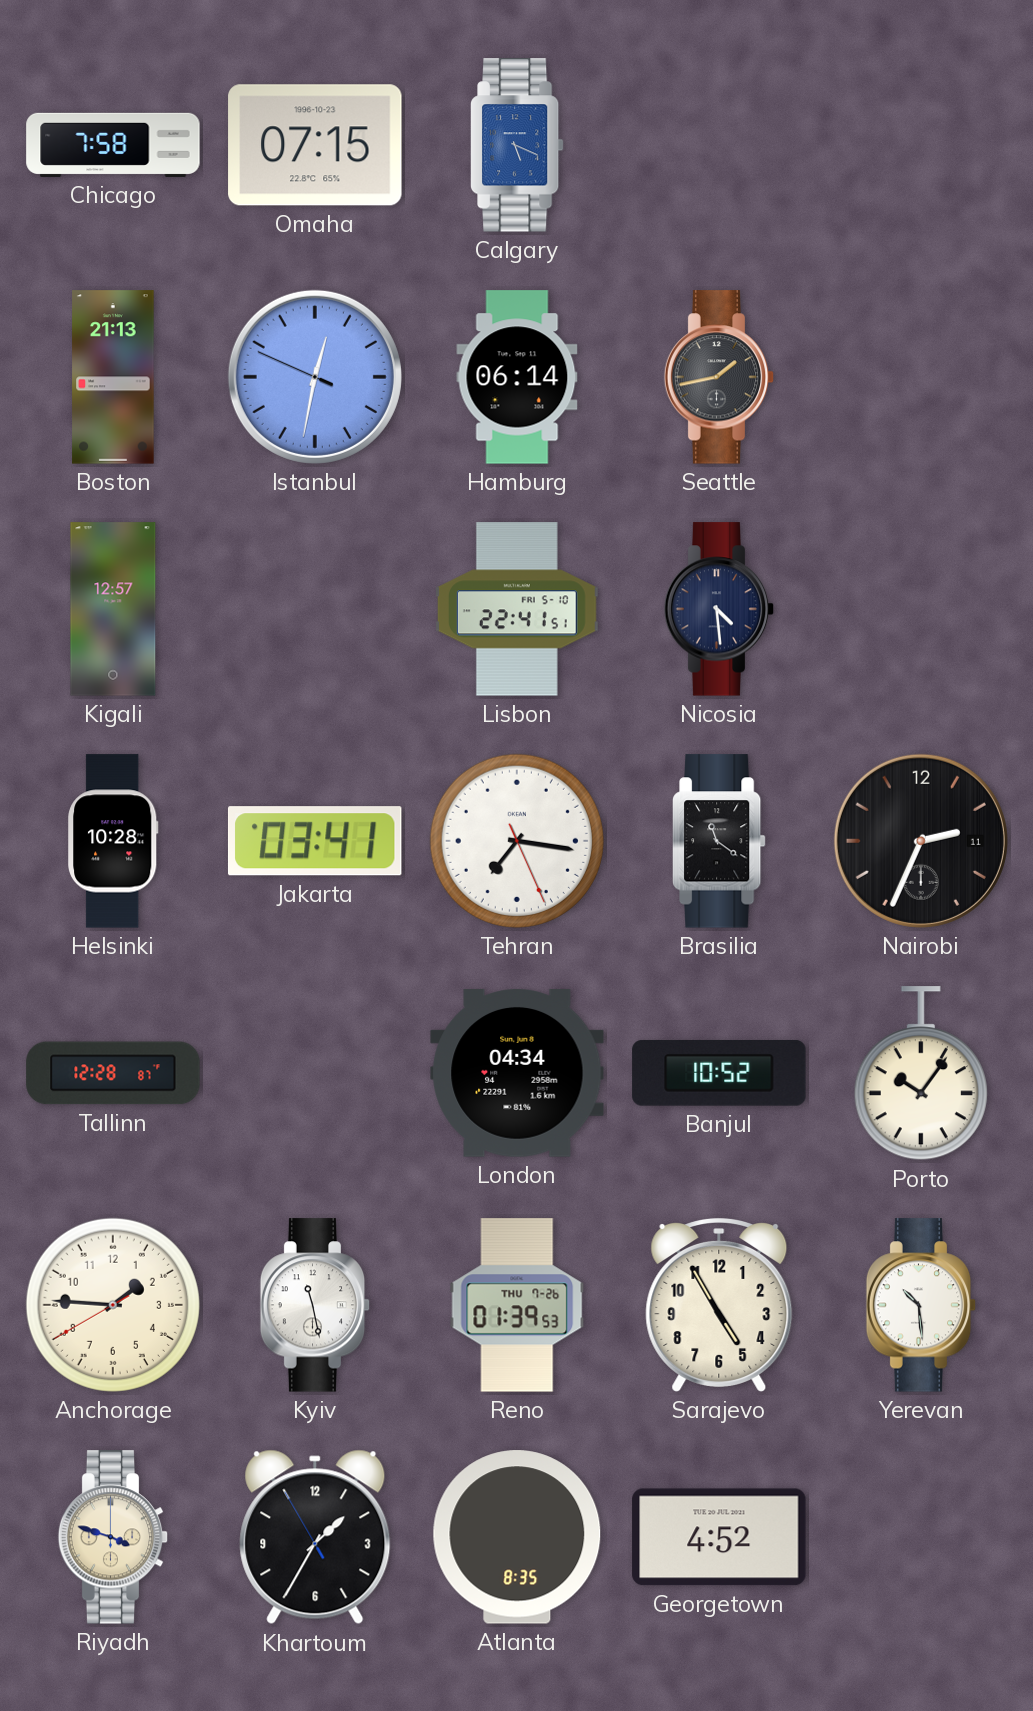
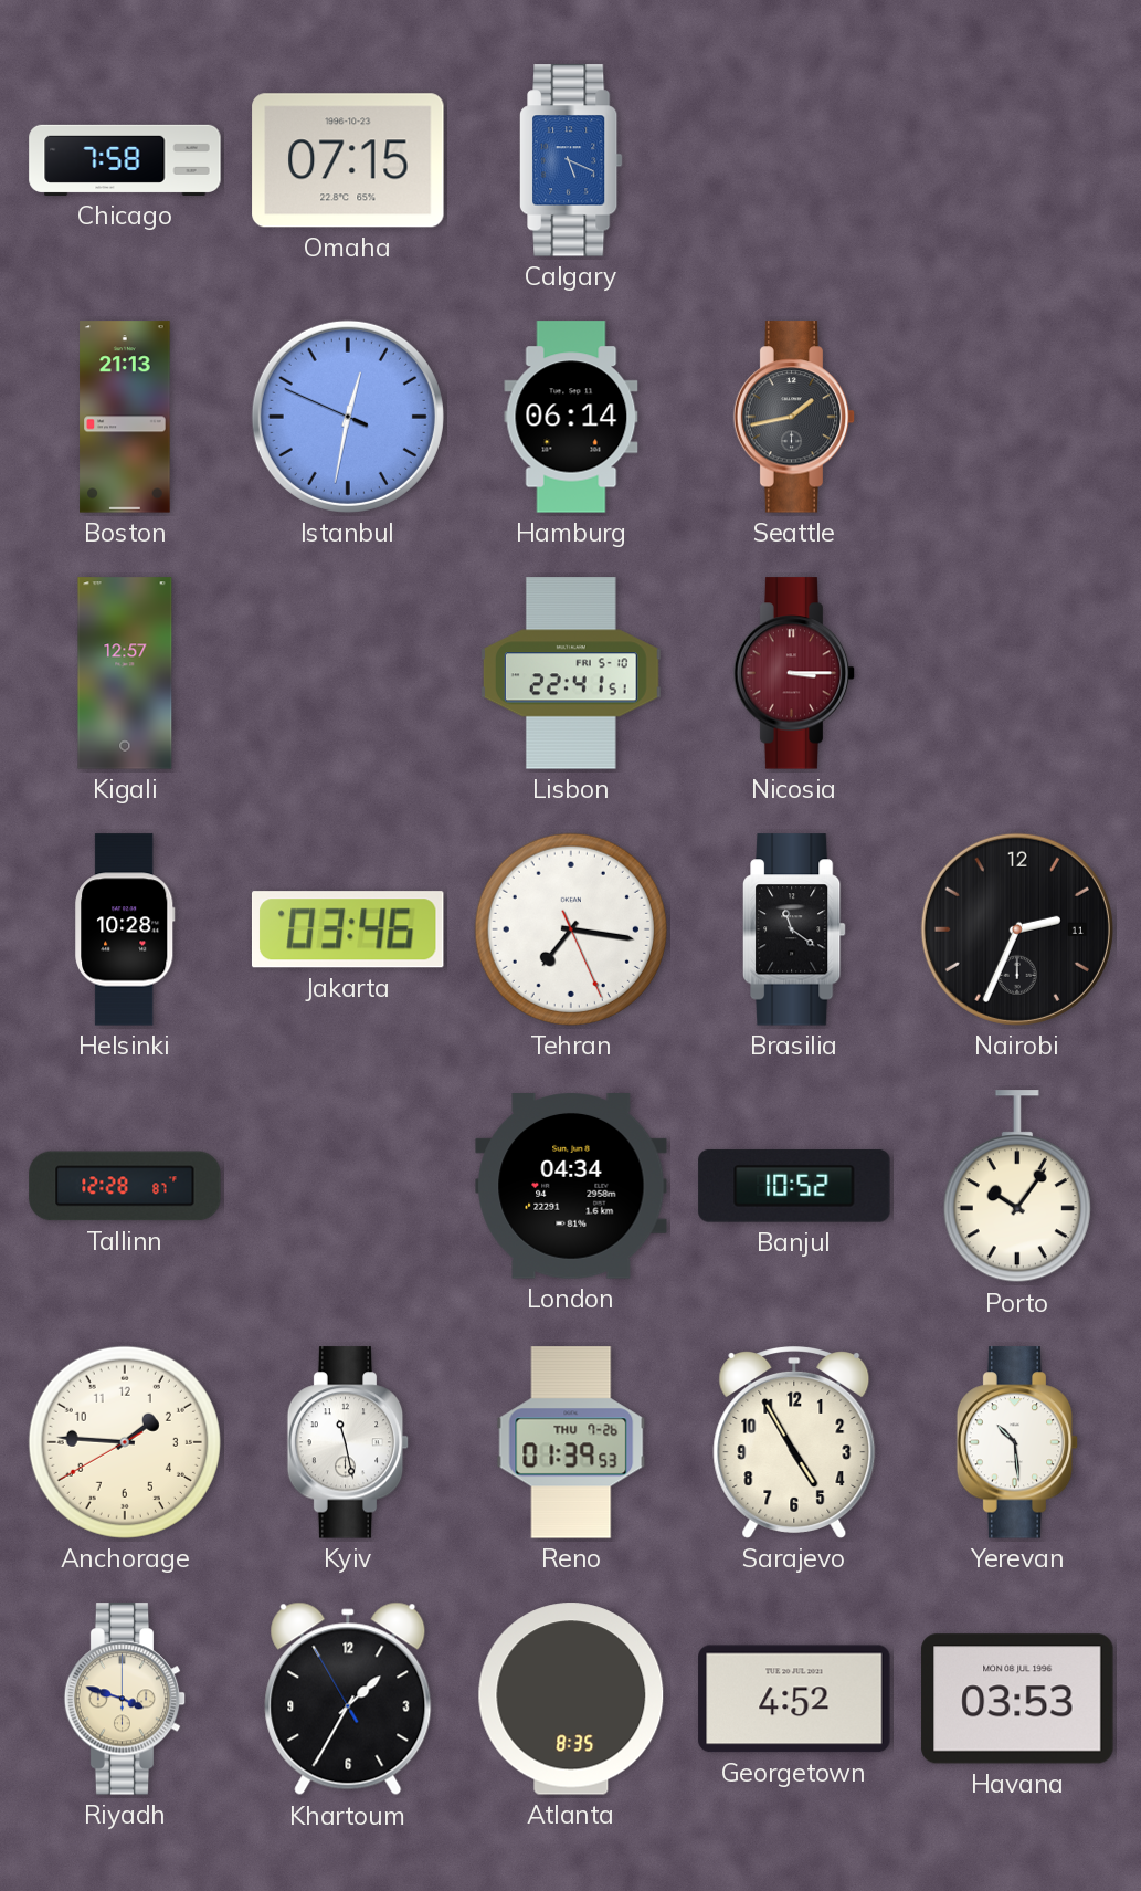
Nicosia: 4:29 -> 3:15 (794, 673)
Nicosia dial: navy -> burgundy (794, 673)
Jakarta: 03:41 -> 03:46 (348, 929)
Havana: none -> 03:53 (1017, 1699)
